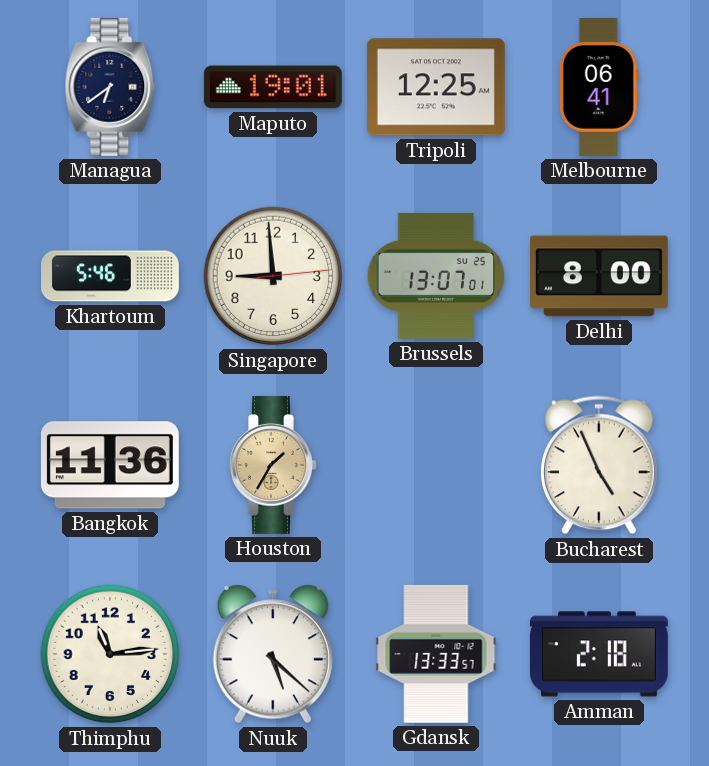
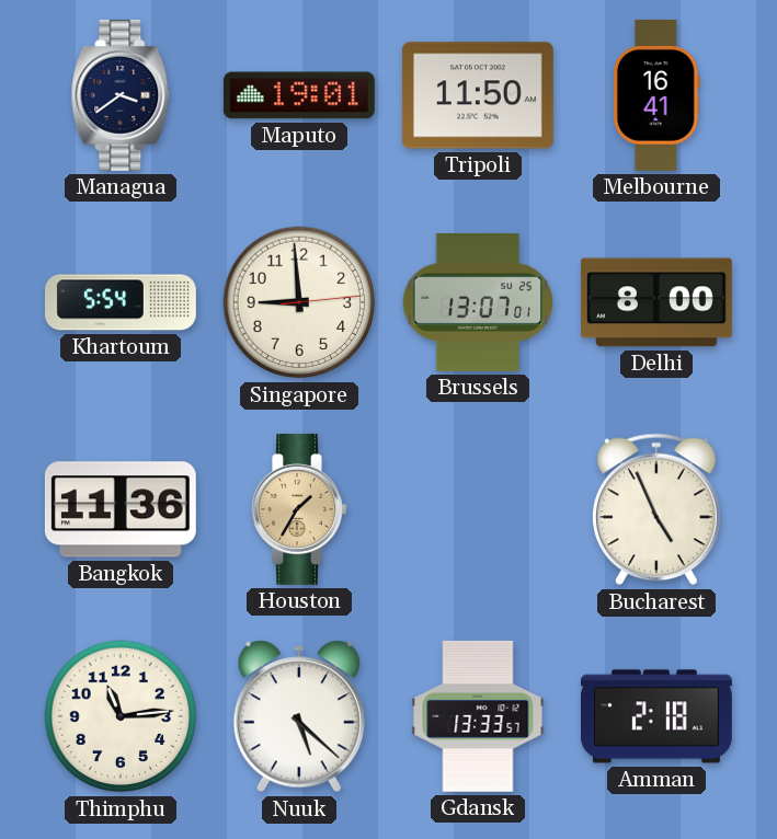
Managua: 6:39 -> 3:39 (121, 95)
Tripoli: 12:25 -> 11:50 (478, 95)
Melbourne: 06:41 -> 16:41 (656, 95)
Khartoum: 5:46 -> 5:54 (122, 302)
